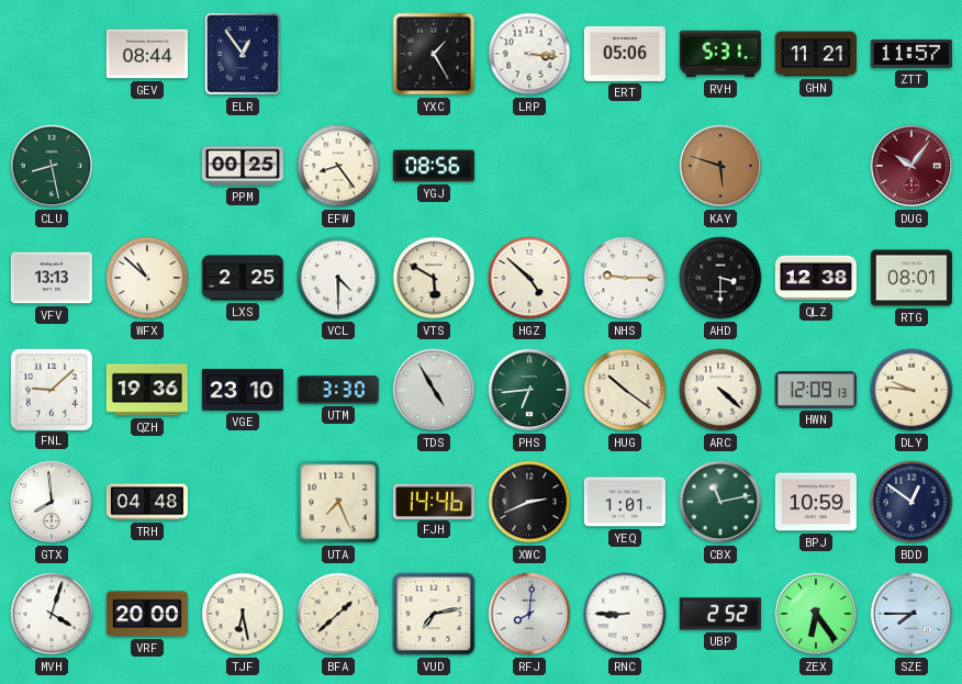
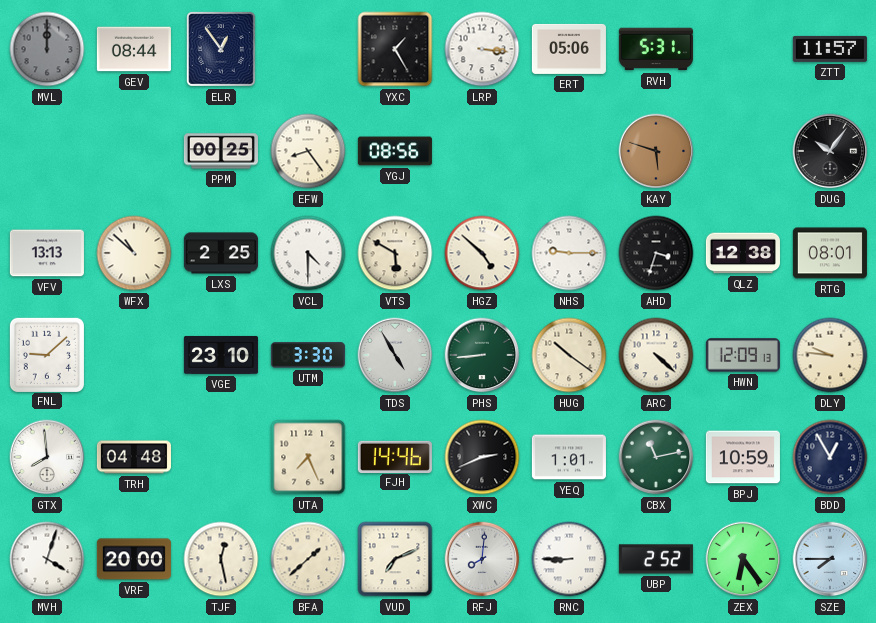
MVL: none -> 12:00 (47, 49)
GHN: 11:21 -> none (816, 54)
CLU: 8:28 -> none (52, 166)
DUG dial: burgundy -> black (830, 151)
AHD: 3:30 -> 3:33 (656, 253)
QZH: 19:36 -> none (147, 390)
PHS: 6:44 -> 8:44 (482, 355)
BDD: 12:51 -> 12:55 (830, 457)
TJF: 6:28 -> 12:28 (221, 559)
VUD: 7:13 -> 7:11 (395, 559)
